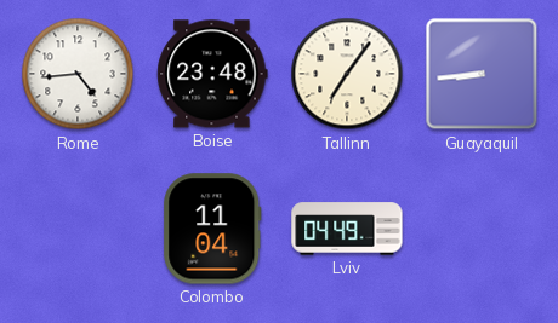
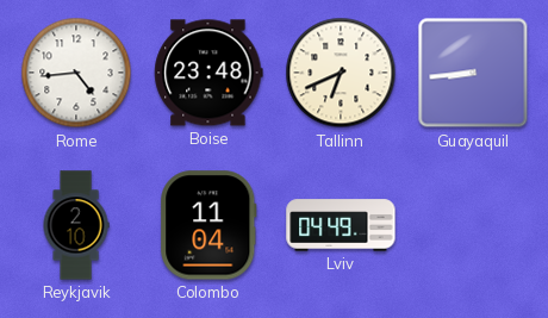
Tallinn: 7:06 -> 6:41 (341, 73)
Reykjavik: none -> 2:10 (76, 225)
